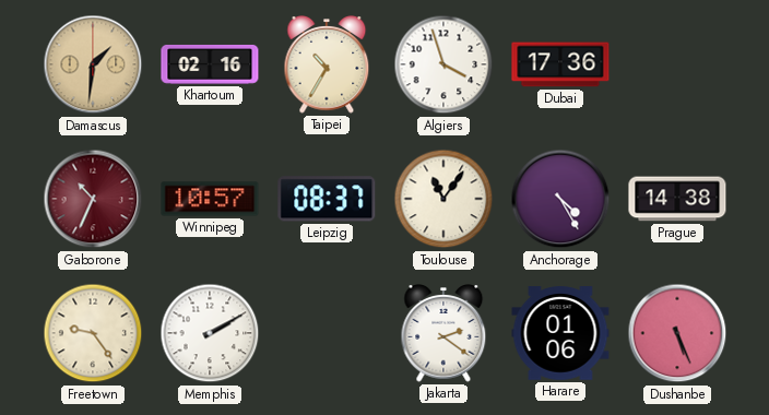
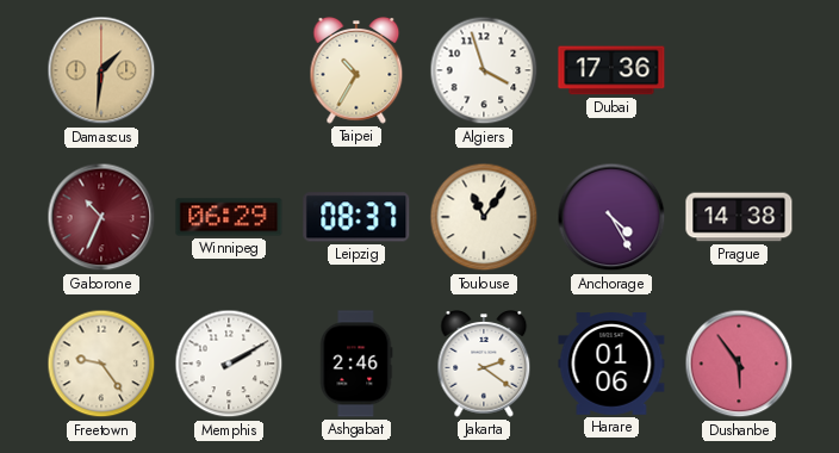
Khartoum: 02:16 -> none (210, 64)
Winnipeg: 10:57 -> 06:29 (229, 217)
Ashgabat: none -> 2:46 (356, 364)
Dushanbe: 5:26 -> 5:54 (739, 364)
